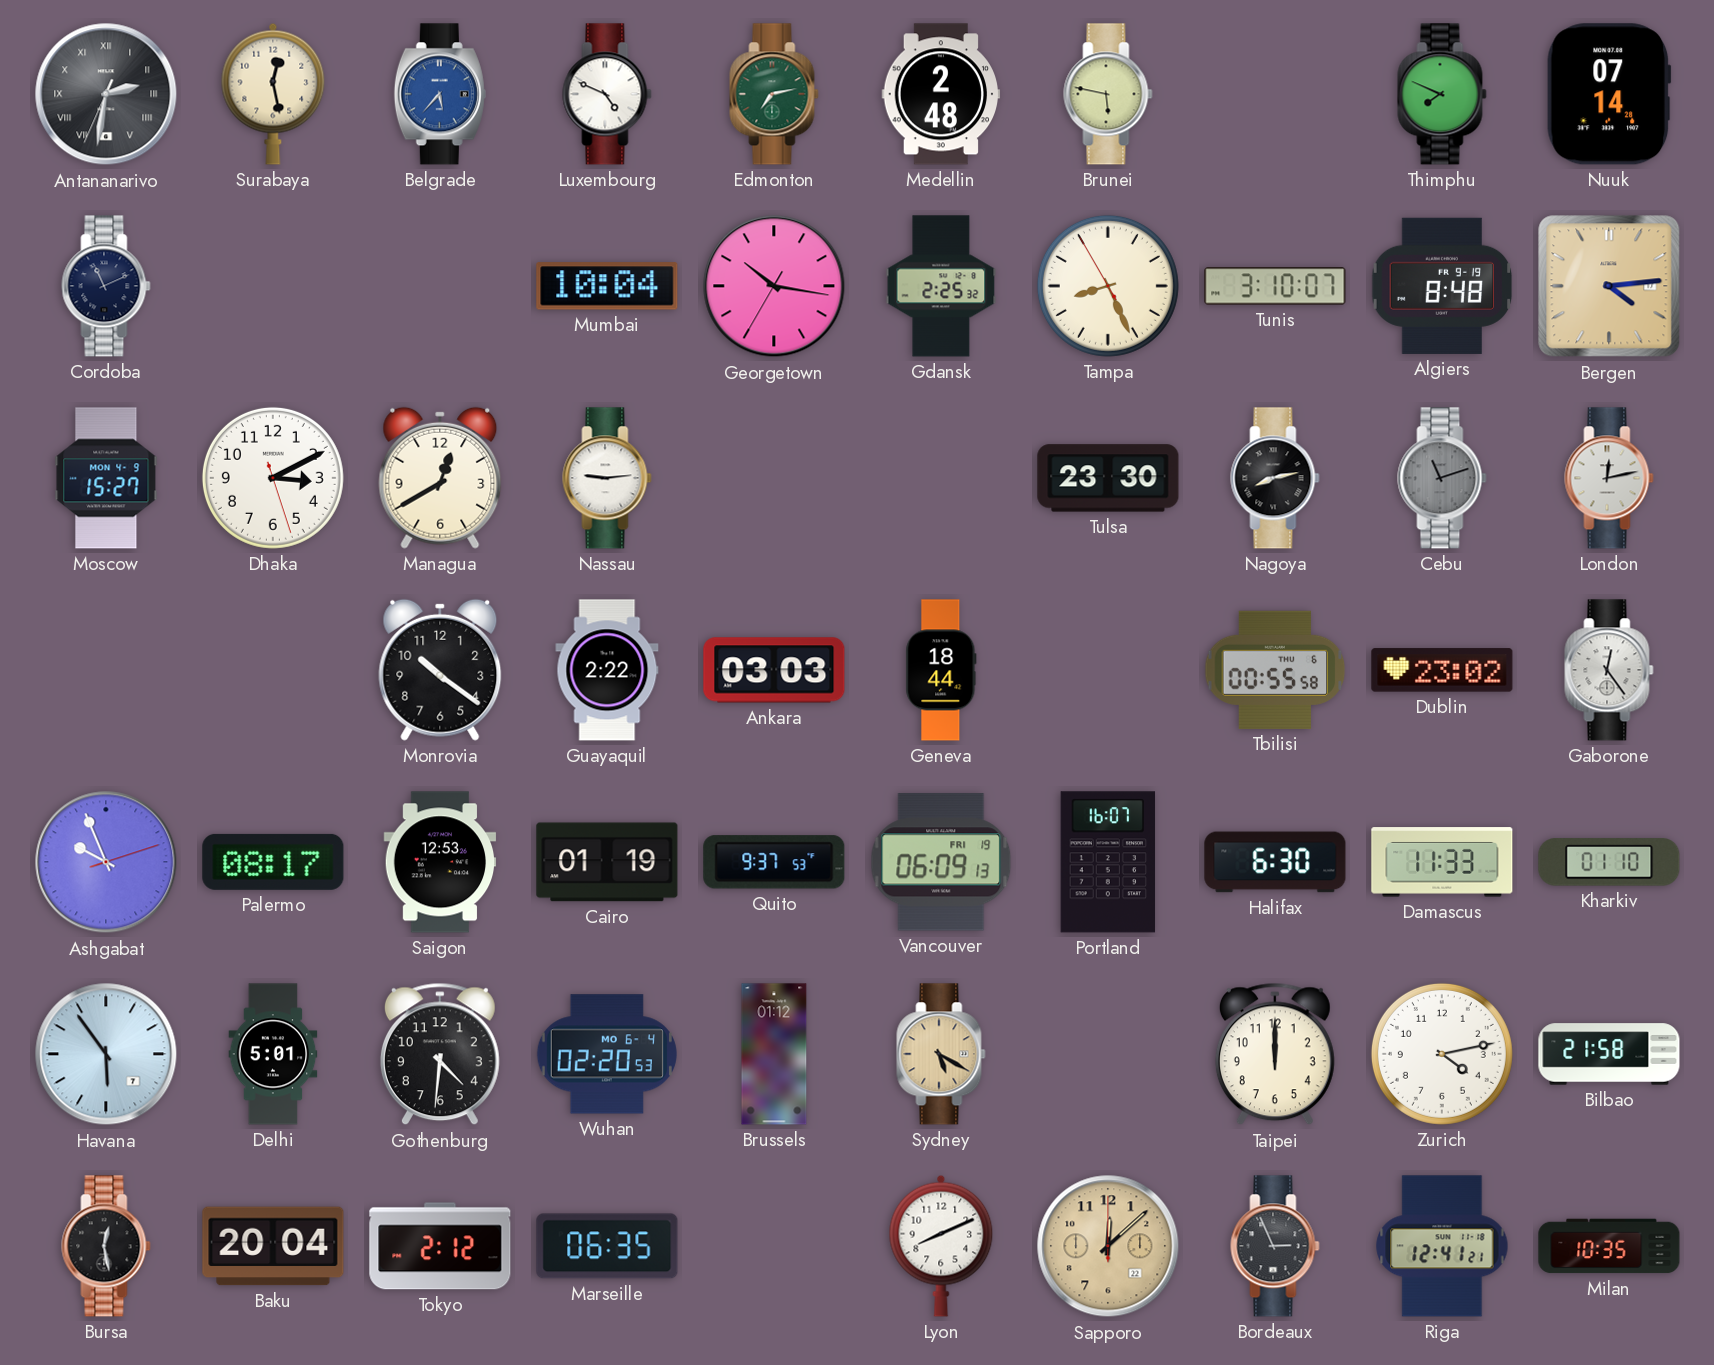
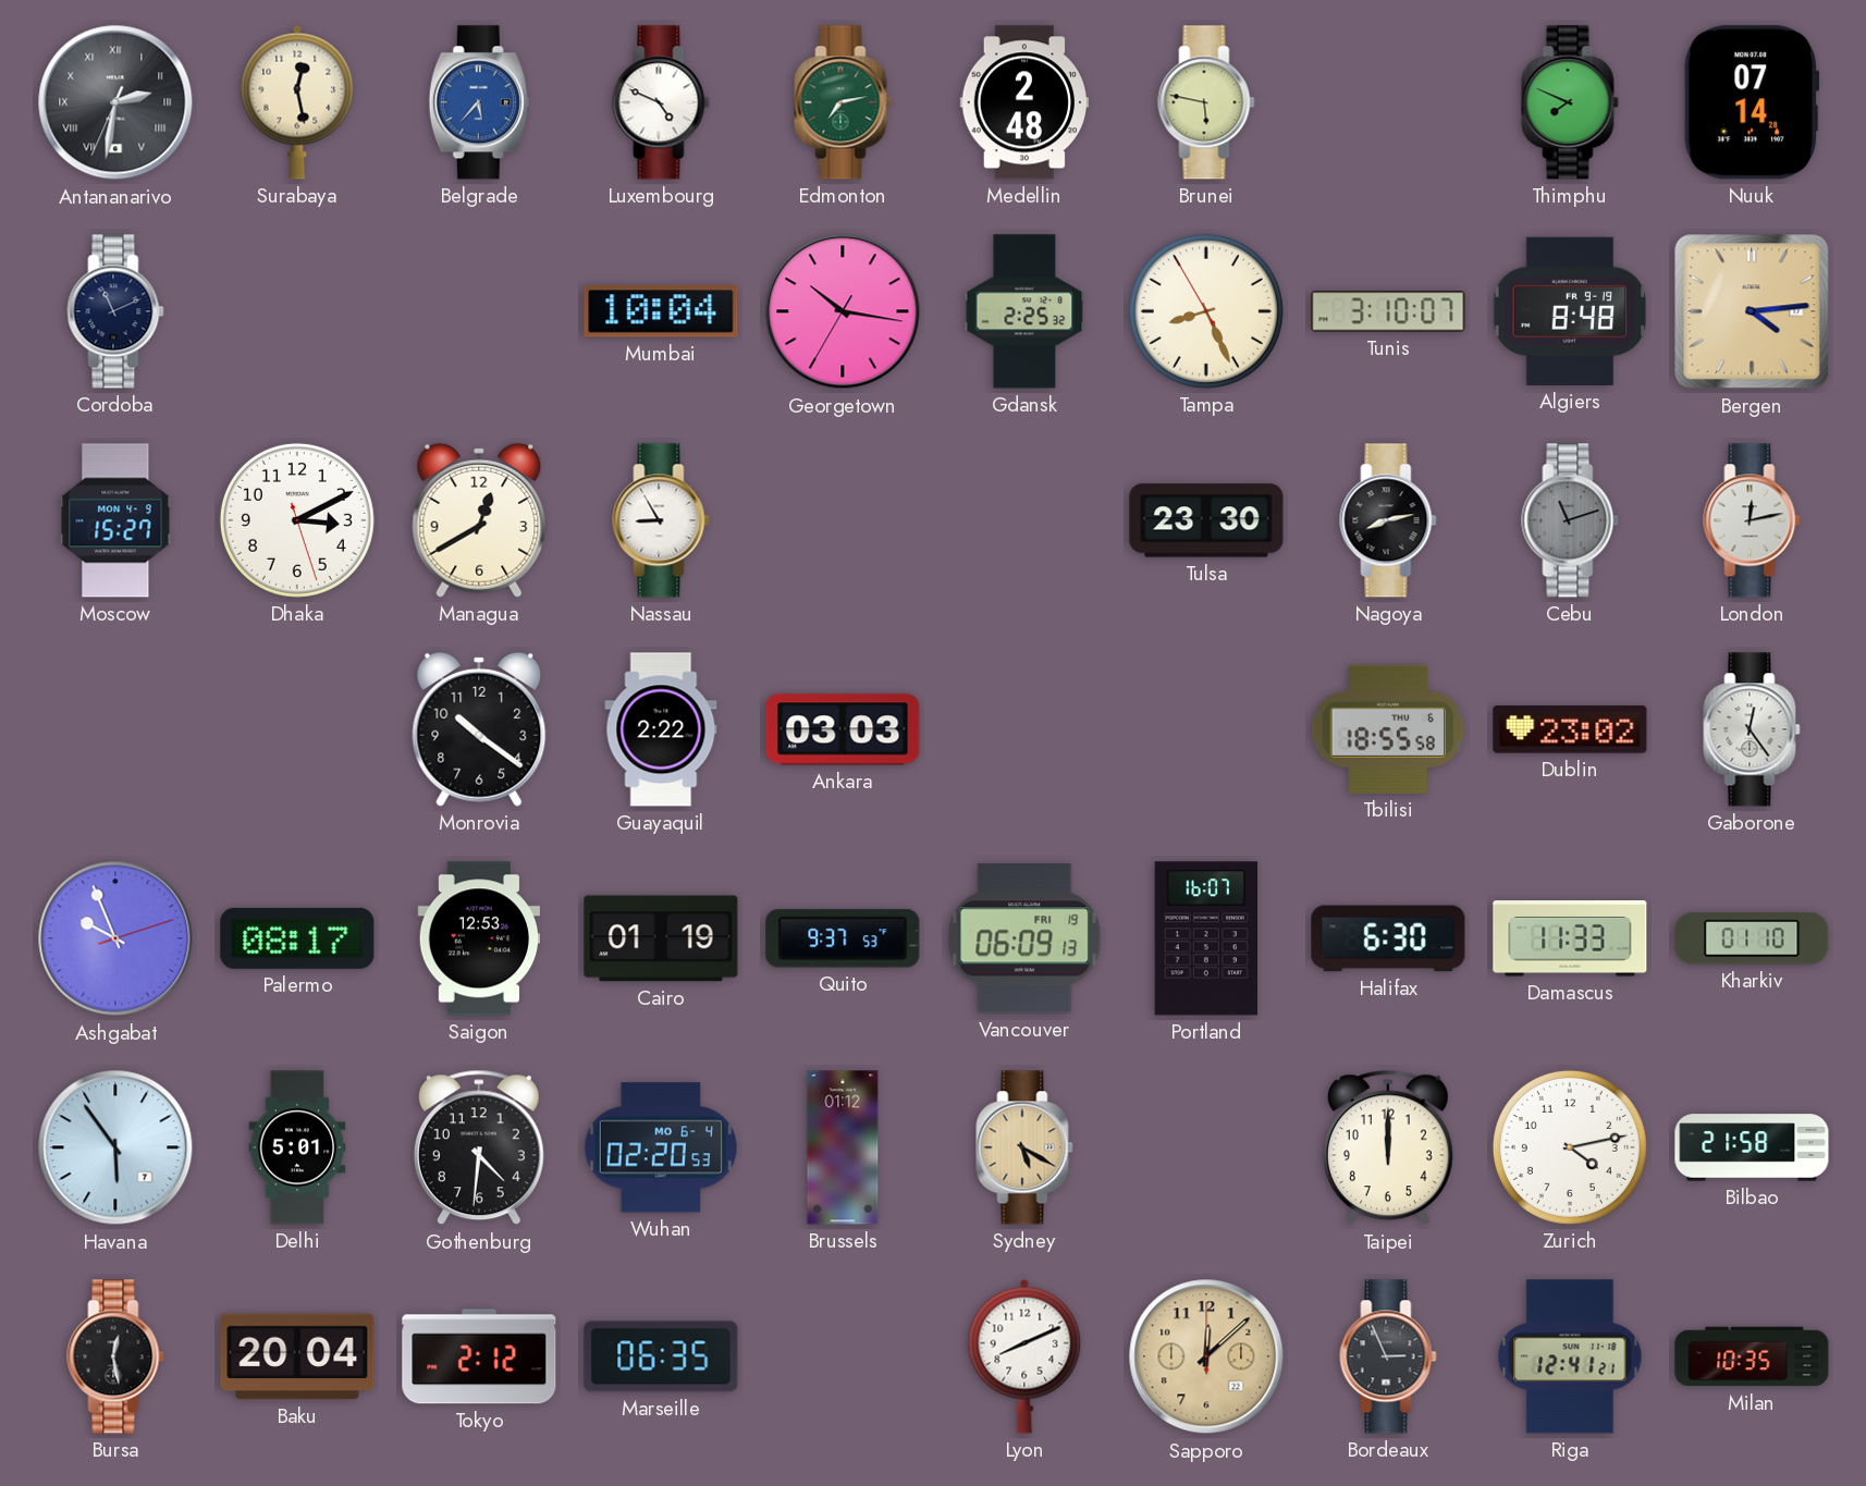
Nassau: 9:14 -> 8:55 (661, 520)
Geneva: 18:44 -> none (941, 670)
Tbilisi: 00:55 -> 18:55 (1388, 729)
